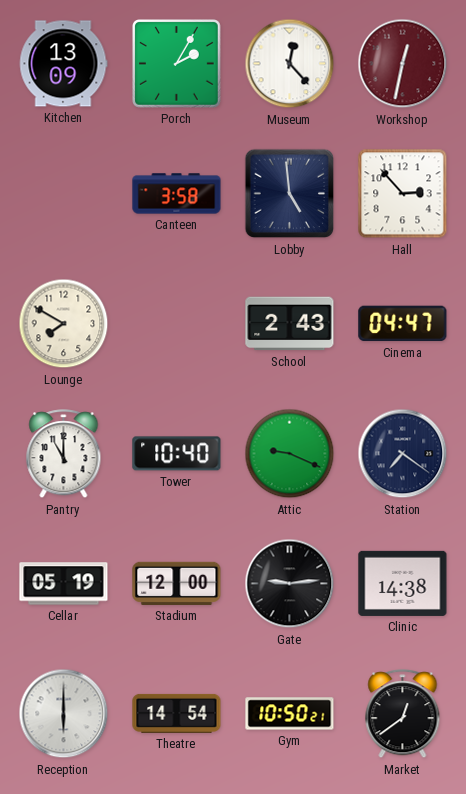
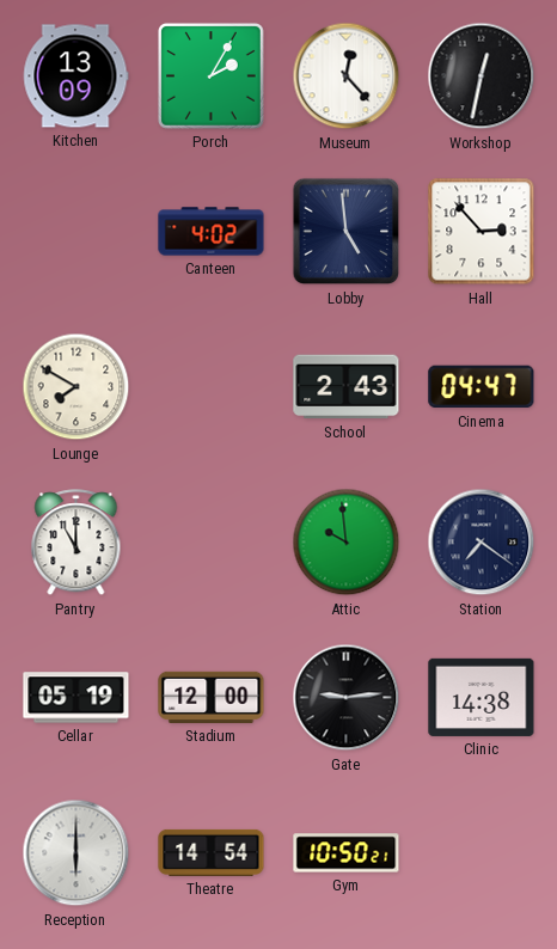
Workshop dial: burgundy -> black (482, 76)
Canteen: 3:58 -> 4:02 (212, 232)
Tower: 10:40 -> none (177, 454)
Attic: 9:19 -> 9:59 (347, 543)
Market: 12:39 -> none (403, 714)
